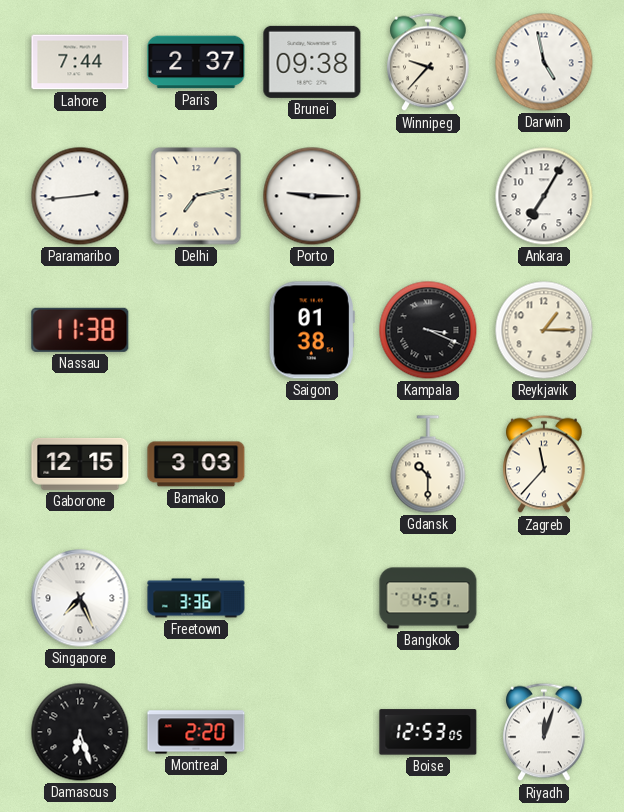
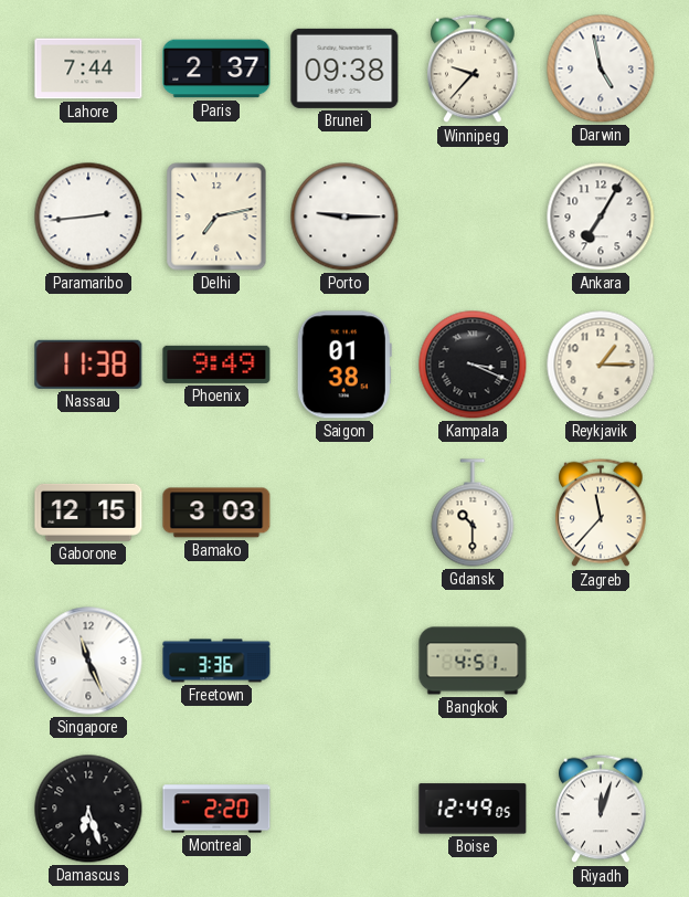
Phoenix: none -> 9:49 (216, 365)
Singapore: 7:26 -> 11:26 (88, 661)
Boise: 12:53 -> 12:49 (473, 809)
